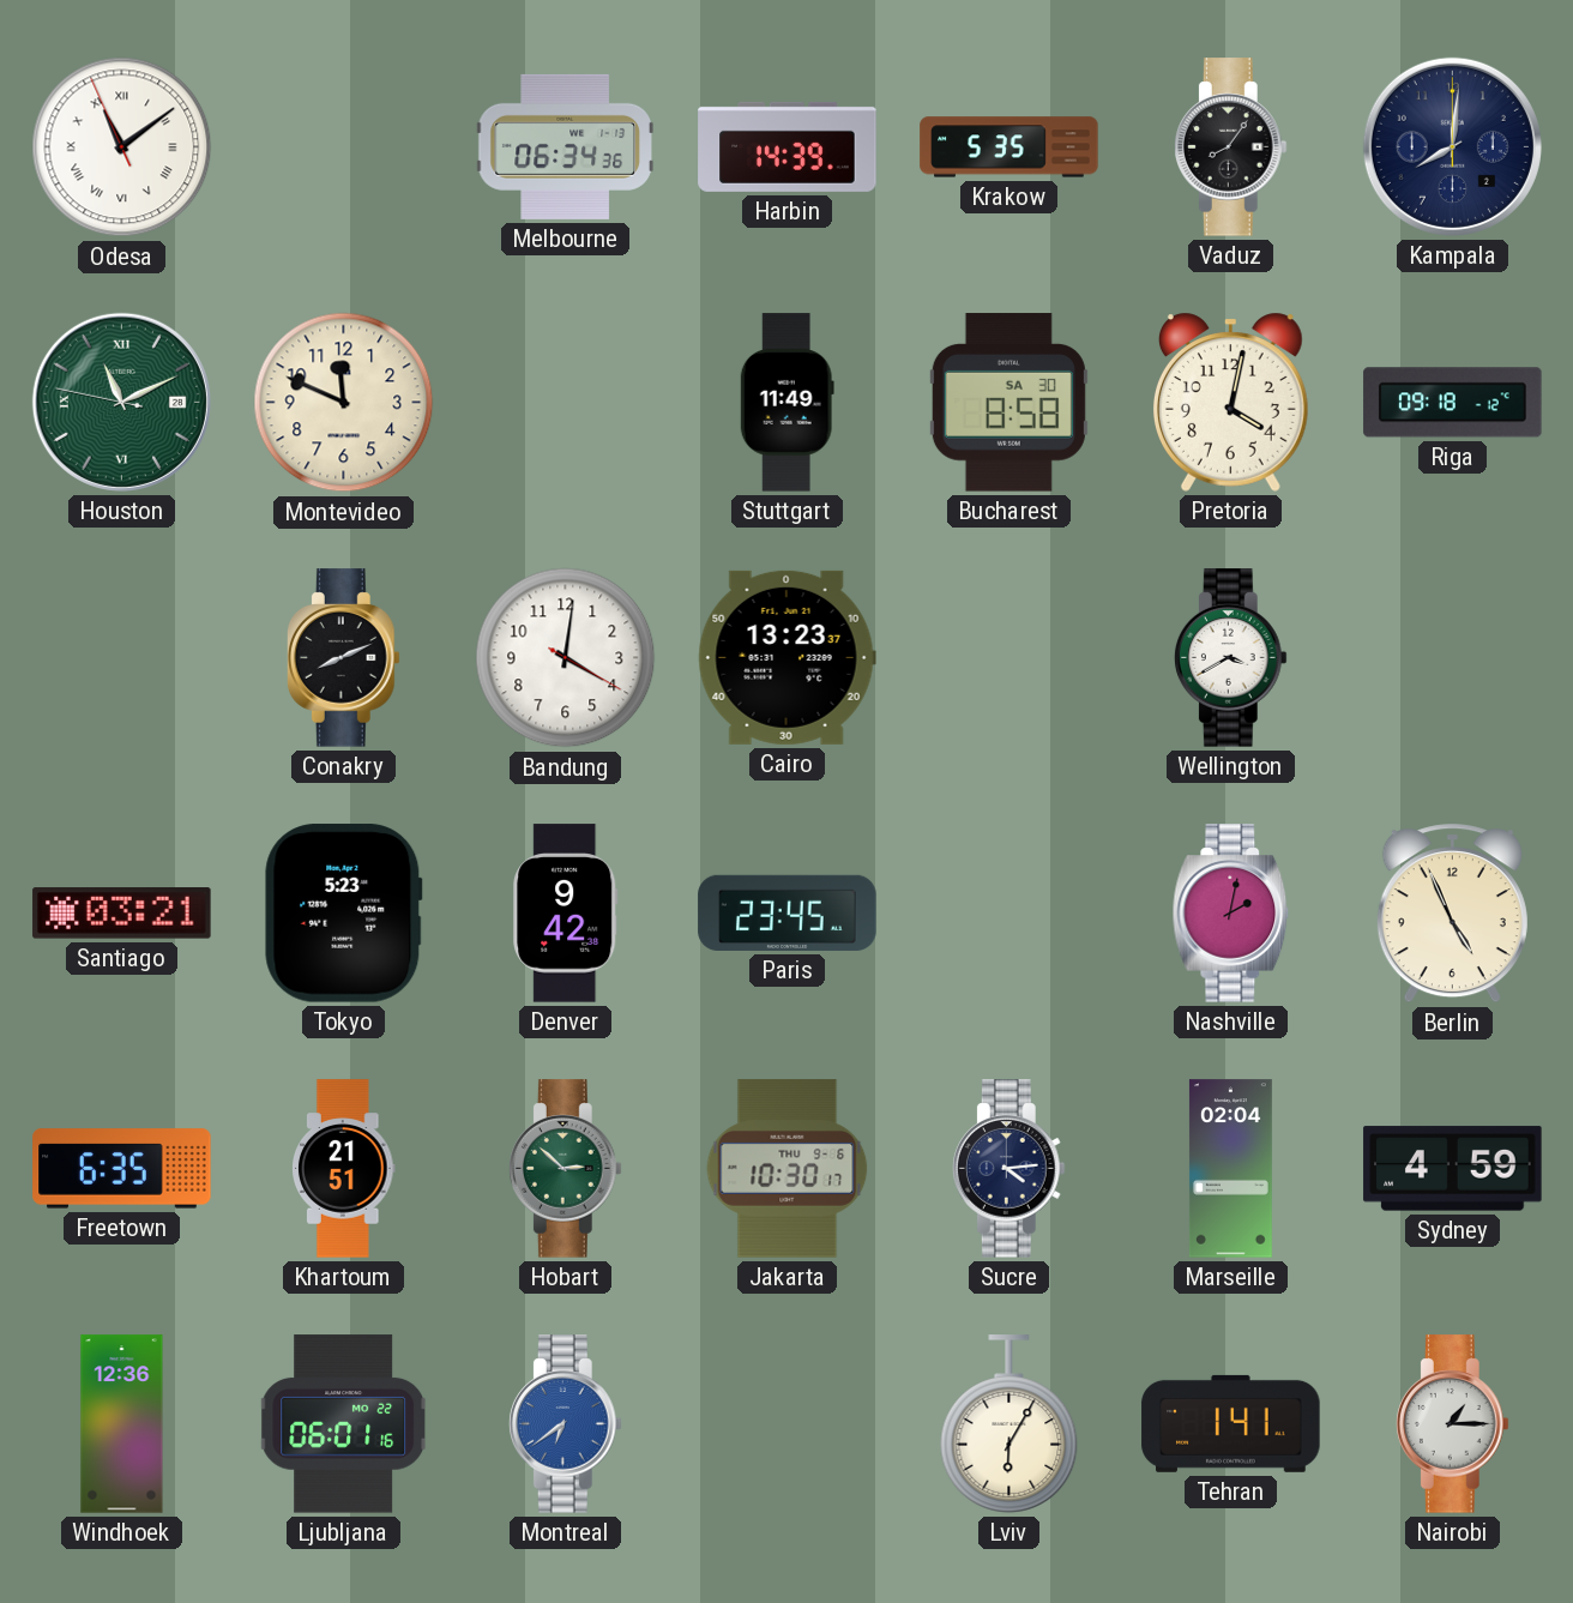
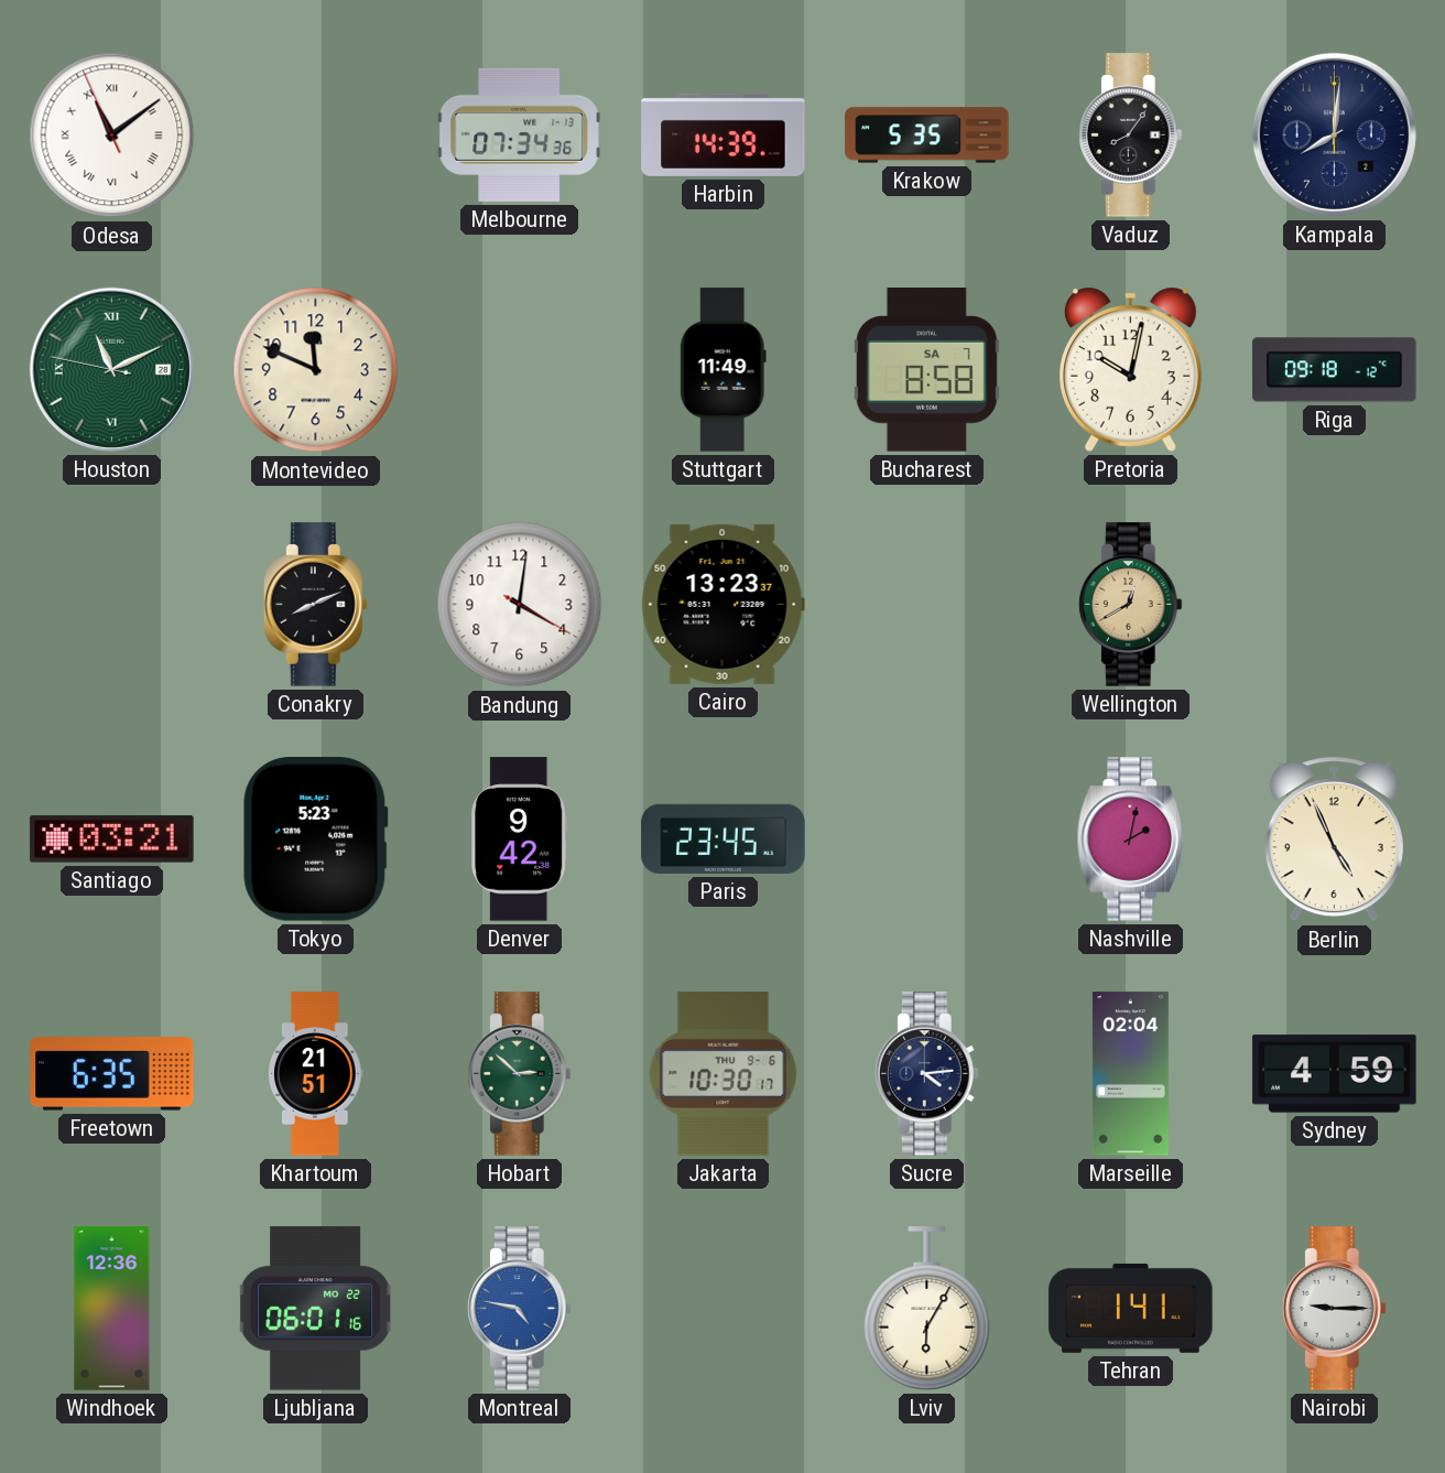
Melbourne: 06:34 -> 07:34 (519, 134)
Bucharest date: SA 30 -> SA 7 (926, 370)
Pretoria: 4:02 -> 10:02 (1130, 369)
Wellington: 3:40 -> 12:40 (1130, 605)
Wellington dial: white -> champagne (1130, 605)
Montreal: 6:39 -> 4:47 (519, 1309)
Nairobi: 1:15 -> 9:15 (1334, 1309)
